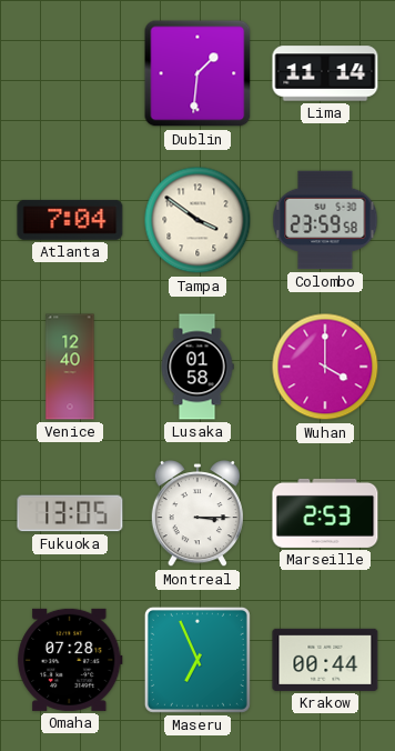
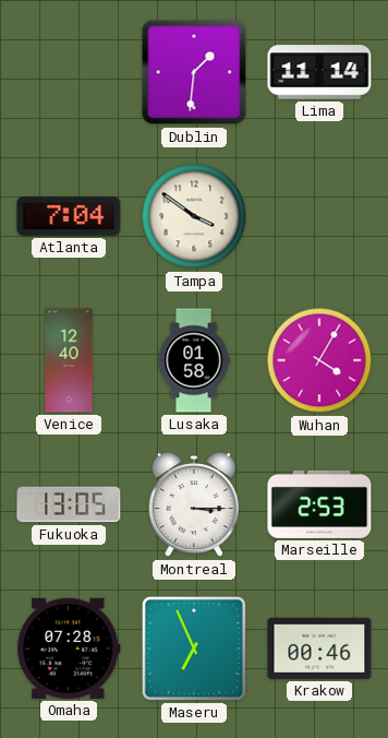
Colombo: 23:59 -> none (325, 220)
Wuhan: 4:00 -> 4:05 (319, 360)
Krakow: 00:44 -> 00:46 (319, 648)
